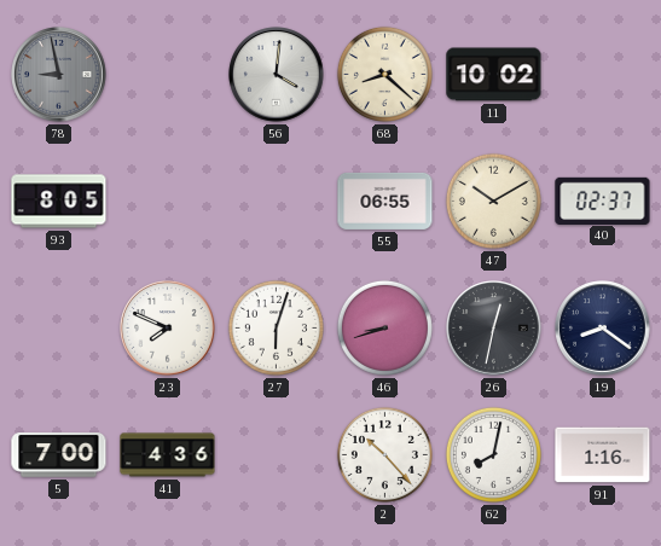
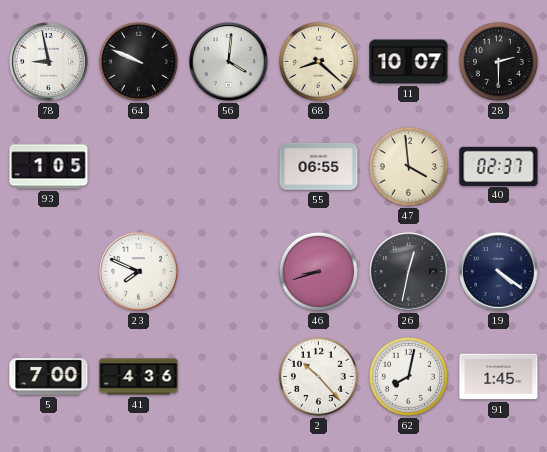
78 dial: grey -> white (49, 62)
64: none -> 9:49 (138, 61)
11: 10:02 -> 10:07 (409, 62)
28: none -> 2:30 (498, 61)
93: 8:05 -> 1:05 (49, 167)
47: 10:10 -> 3:59 (408, 166)
27: 6:03 -> none (276, 327)
19: 8:21 -> 4:21 (499, 272)
91: 1:16 -> 1:45 (499, 377)
